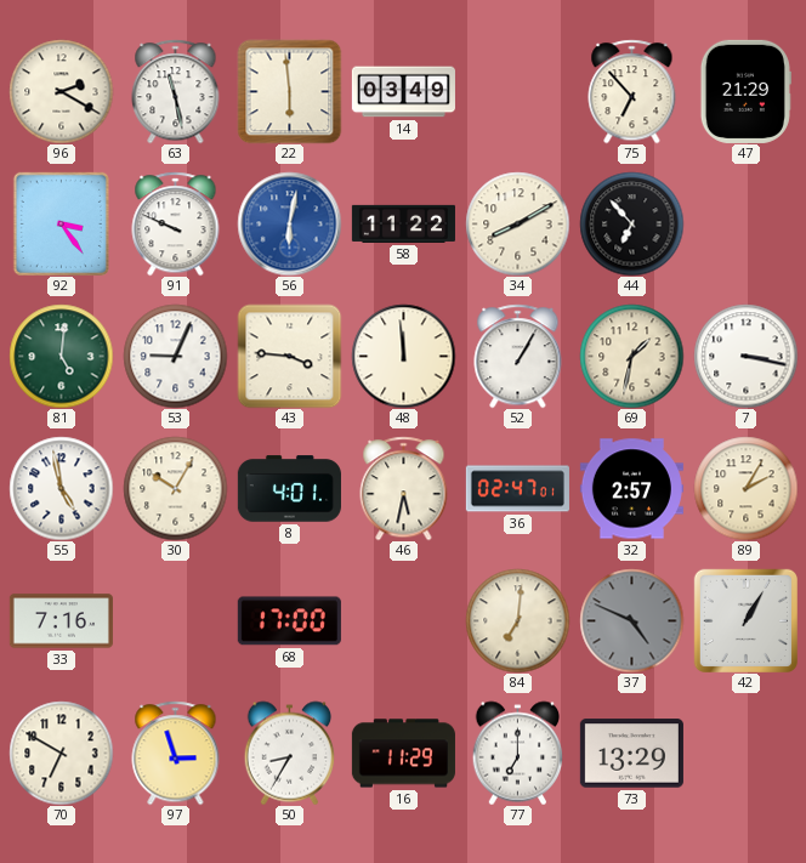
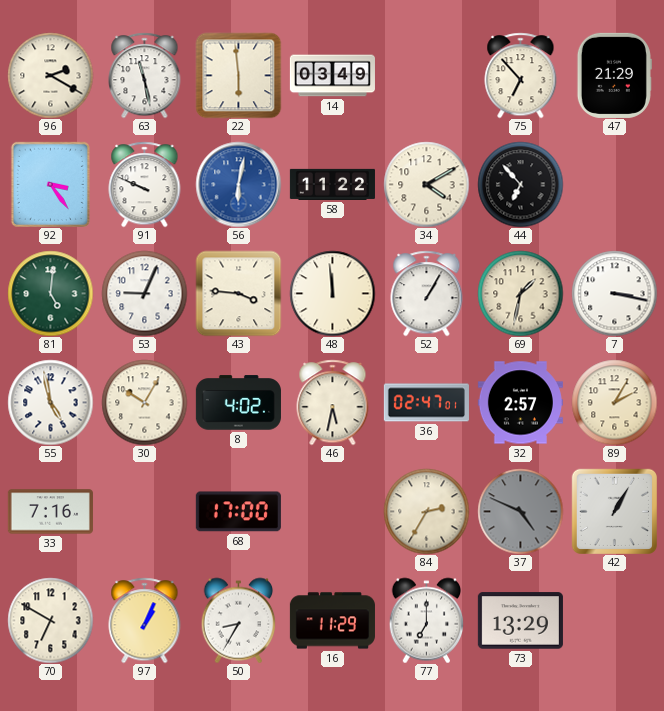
34: 8:10 -> 4:10 (426, 184)
8: 4:01 -> 4:02 (238, 403)
84: 7:01 -> 2:35 (426, 511)
97: 2:57 -> 1:04 (145, 620)
